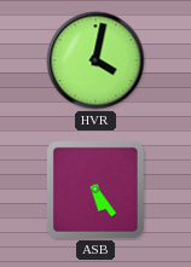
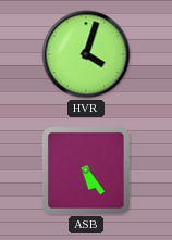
HVR: 4:02 -> 4:03 (86, 54)
